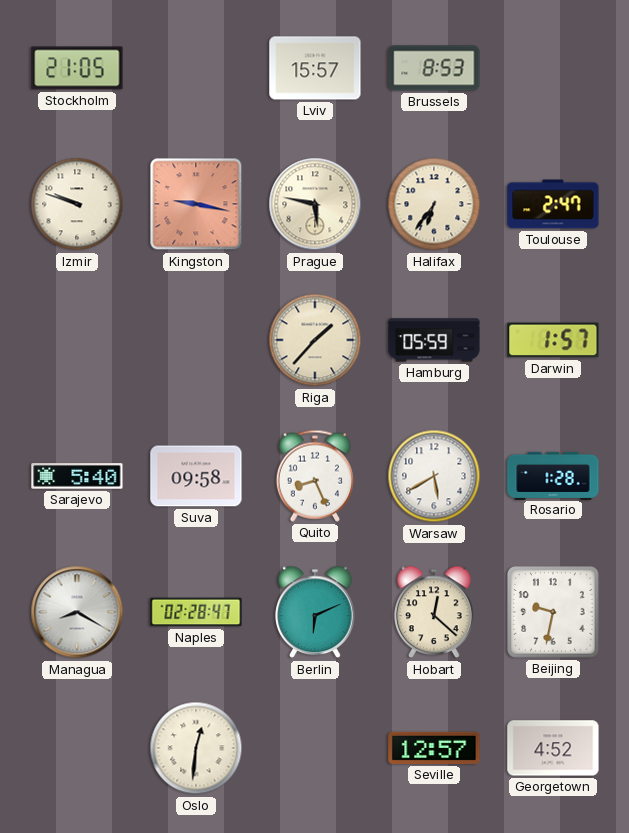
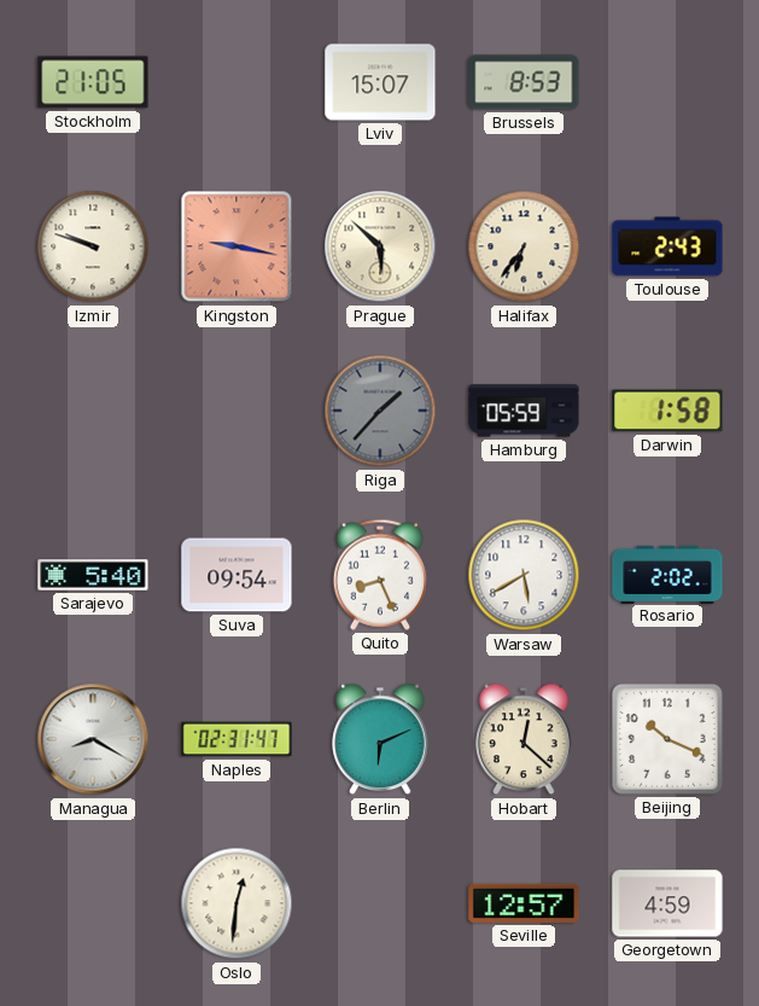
Lviv: 15:57 -> 15:07 (380, 82)
Prague: 5:47 -> 5:52 (380, 246)
Toulouse: 2:47 -> 2:43 (667, 246)
Riga dial: cream -> grey (380, 411)
Darwin: 1:57 -> 1:58 (667, 411)
Suva: 09:58 -> 09:54 (237, 575)
Rosario: 1:28 -> 2:02 (667, 574)
Naples: 02:28 -> 02:31 (237, 739)
Beijing: 9:32 -> 10:19 (667, 739)
Georgetown: 4:52 -> 4:59 (667, 903)
